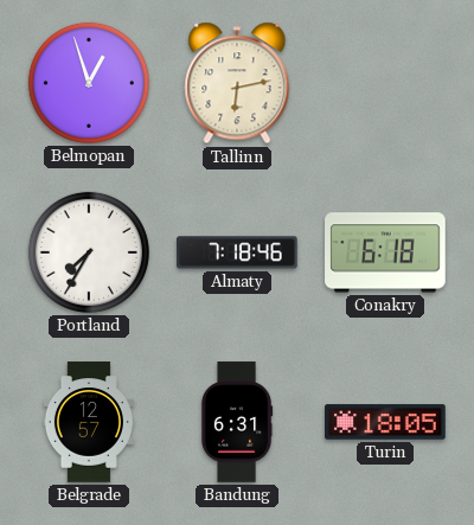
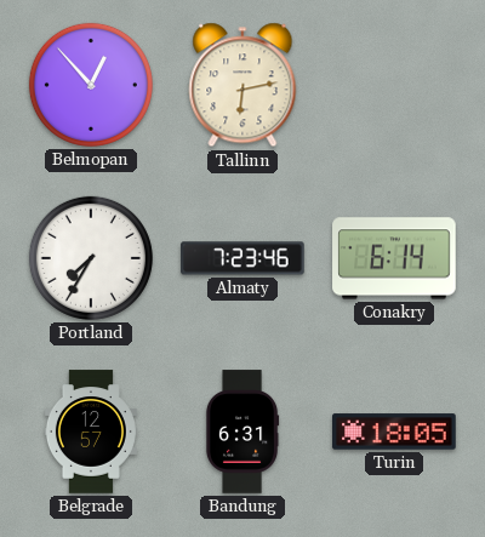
Belmopan: 12:57 -> 12:53 (91, 85)
Almaty: 7:18 -> 7:23 (242, 258)
Conakry: 6:18 -> 6:14 (394, 258)
